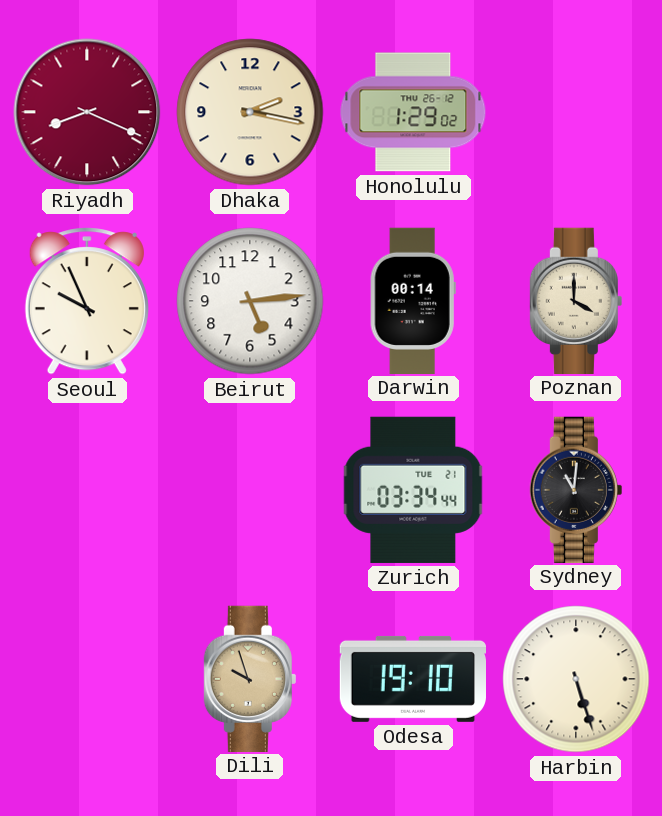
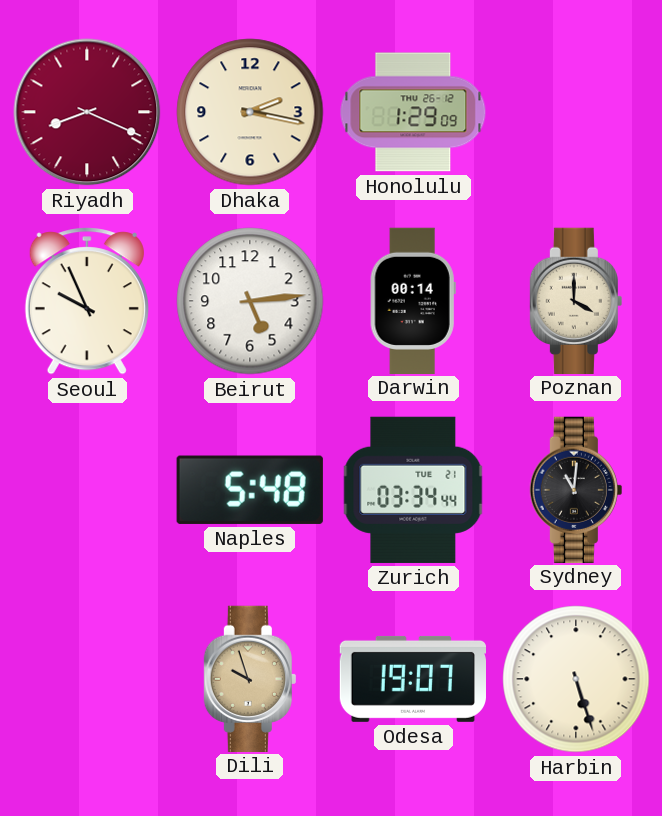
Honolulu: 1:29:02 -> 1:29:09 (413, 112)
Naples: none -> 5:48 (250, 490)
Odesa: 19:10 -> 19:07 (412, 679)
